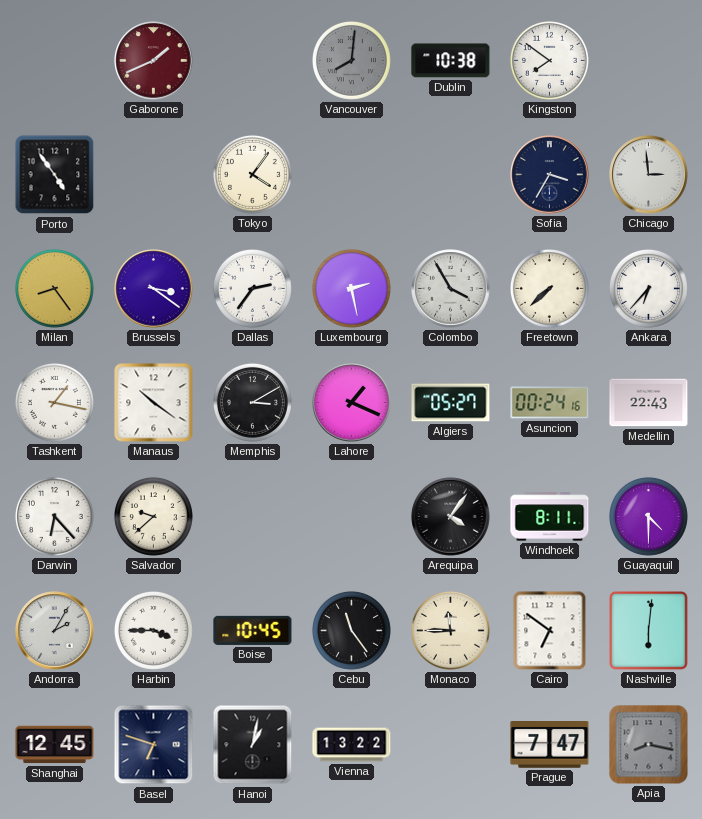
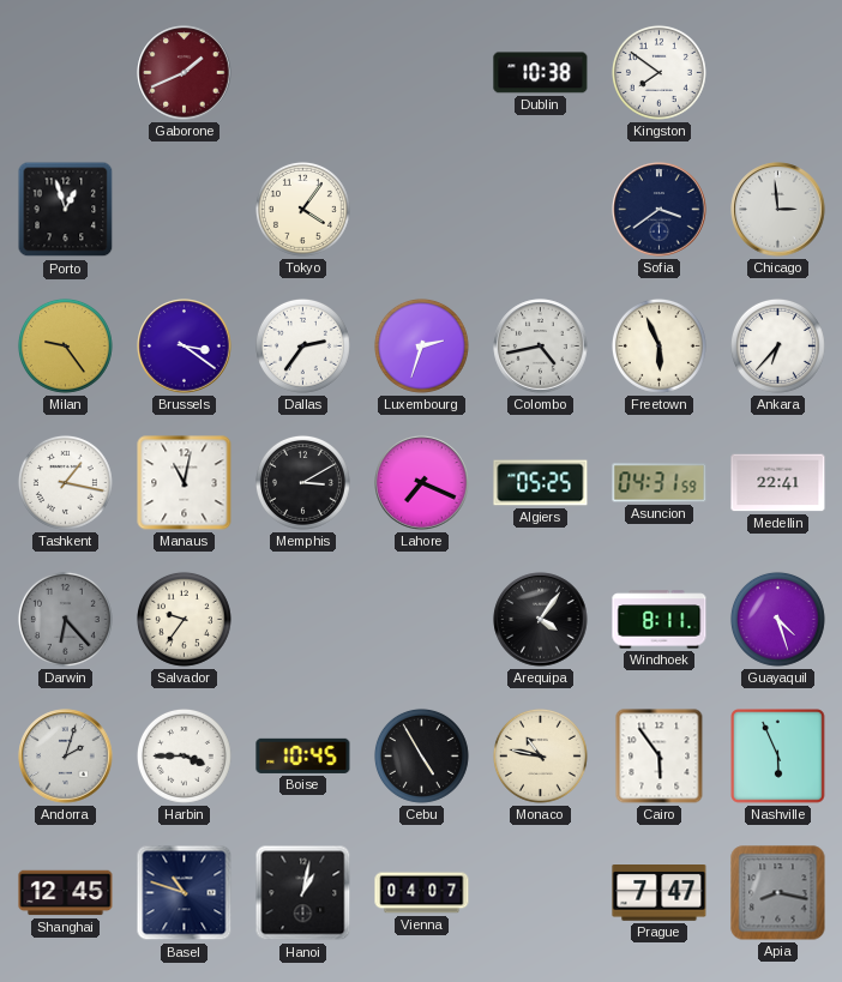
Vancouver: 8:01 -> none (351, 60)
Porto: 4:54 -> 12:57 (66, 210)
Sofia: 3:35 -> 3:39 (660, 210)
Milan: 8:24 -> 9:24 (65, 345)
Luxembourg: 2:28 -> 2:33 (421, 345)
Colombo: 3:55 -> 4:43 (541, 347)
Freetown: 7:38 -> 5:56 (658, 345)
Manaus: 10:21 -> 11:02 (185, 483)
Lahore: 1:19 -> 7:19 (422, 483)
Algiers: 05:27 -> 05:25 (541, 483)
Asuncion: 00:24 -> 04:31 (660, 483)
Medellin: 22:43 -> 22:41 (778, 483)
Darwin dial: white -> grey (65, 619)
Salvador: 9:38 -> 9:36 (184, 619)
Guayaquil: 4:30 -> 4:27 (777, 619)
Andorra: 2:05 -> 2:03 (66, 757)
Cebu: 11:24 -> 4:55 (421, 755)
Monaco: 11:45 -> 10:47 (540, 755)
Cairo: 6:51 -> 5:54 (660, 757)
Nashville: 6:01 -> 5:56 (778, 757)
Basel: 6:48 -> 10:48 (185, 893)
Vienna: 13:22 -> 04:07 (422, 893)
